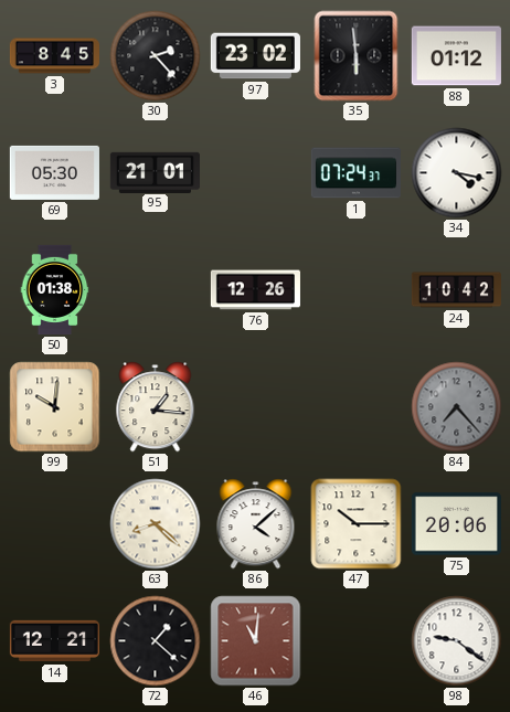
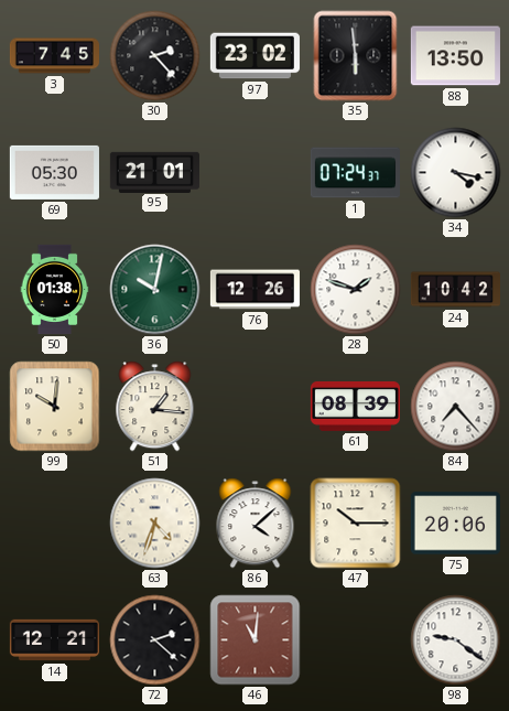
3: 8:45 -> 7:45 (54, 56)
88: 01:12 -> 13:50 (455, 56)
36: none -> 10:02 (155, 290)
28: none -> 1:48 (356, 290)
61: none -> 08:39 (355, 406)
84 dial: grey -> white (456, 407)
63: 8:22 -> 4:33 (155, 524)
72: 1:22 -> 2:22 (155, 640)
